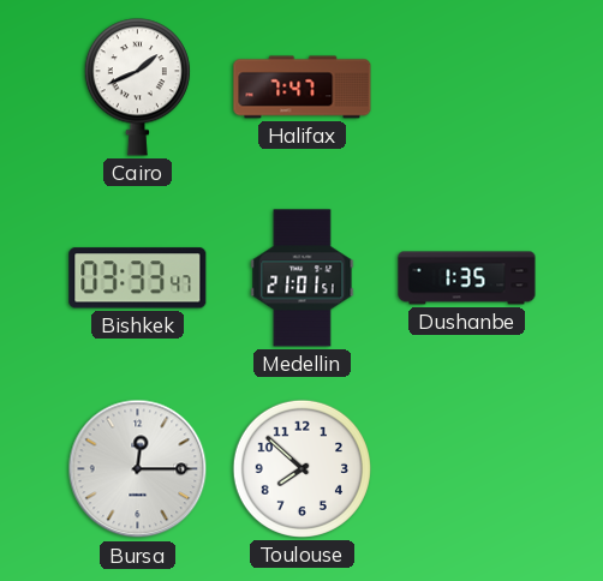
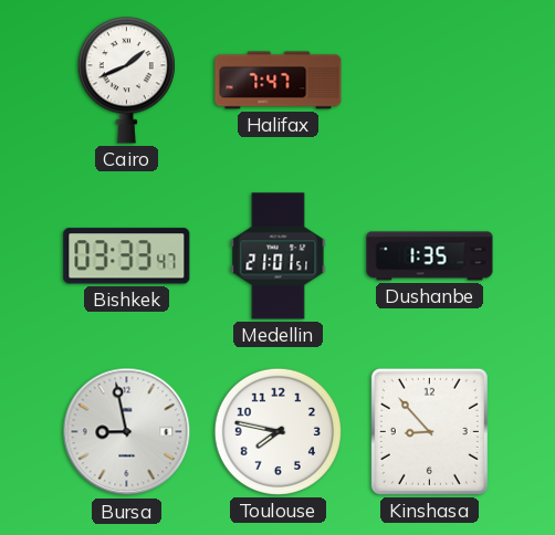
Bursa: 12:15 -> 8:58 (127, 432)
Toulouse: 7:52 -> 7:47 (277, 431)
Kinshasa: none -> 8:53 (429, 431)
